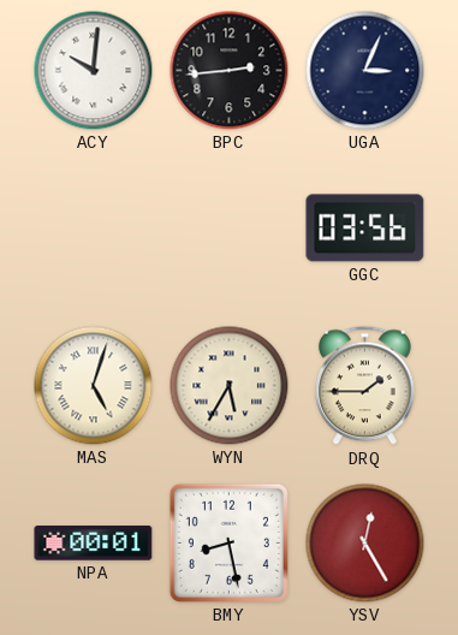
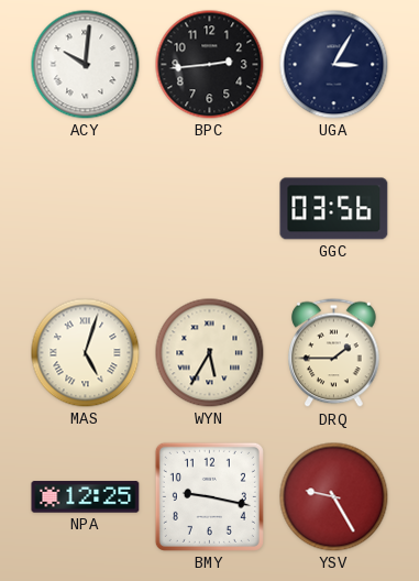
UGA: 3:04 -> 3:05 (334, 65)
NPA: 00:01 -> 12:25 (86, 497)
BMY: 8:28 -> 9:17 (209, 496)
YSV: 12:25 -> 9:25 (334, 497)
